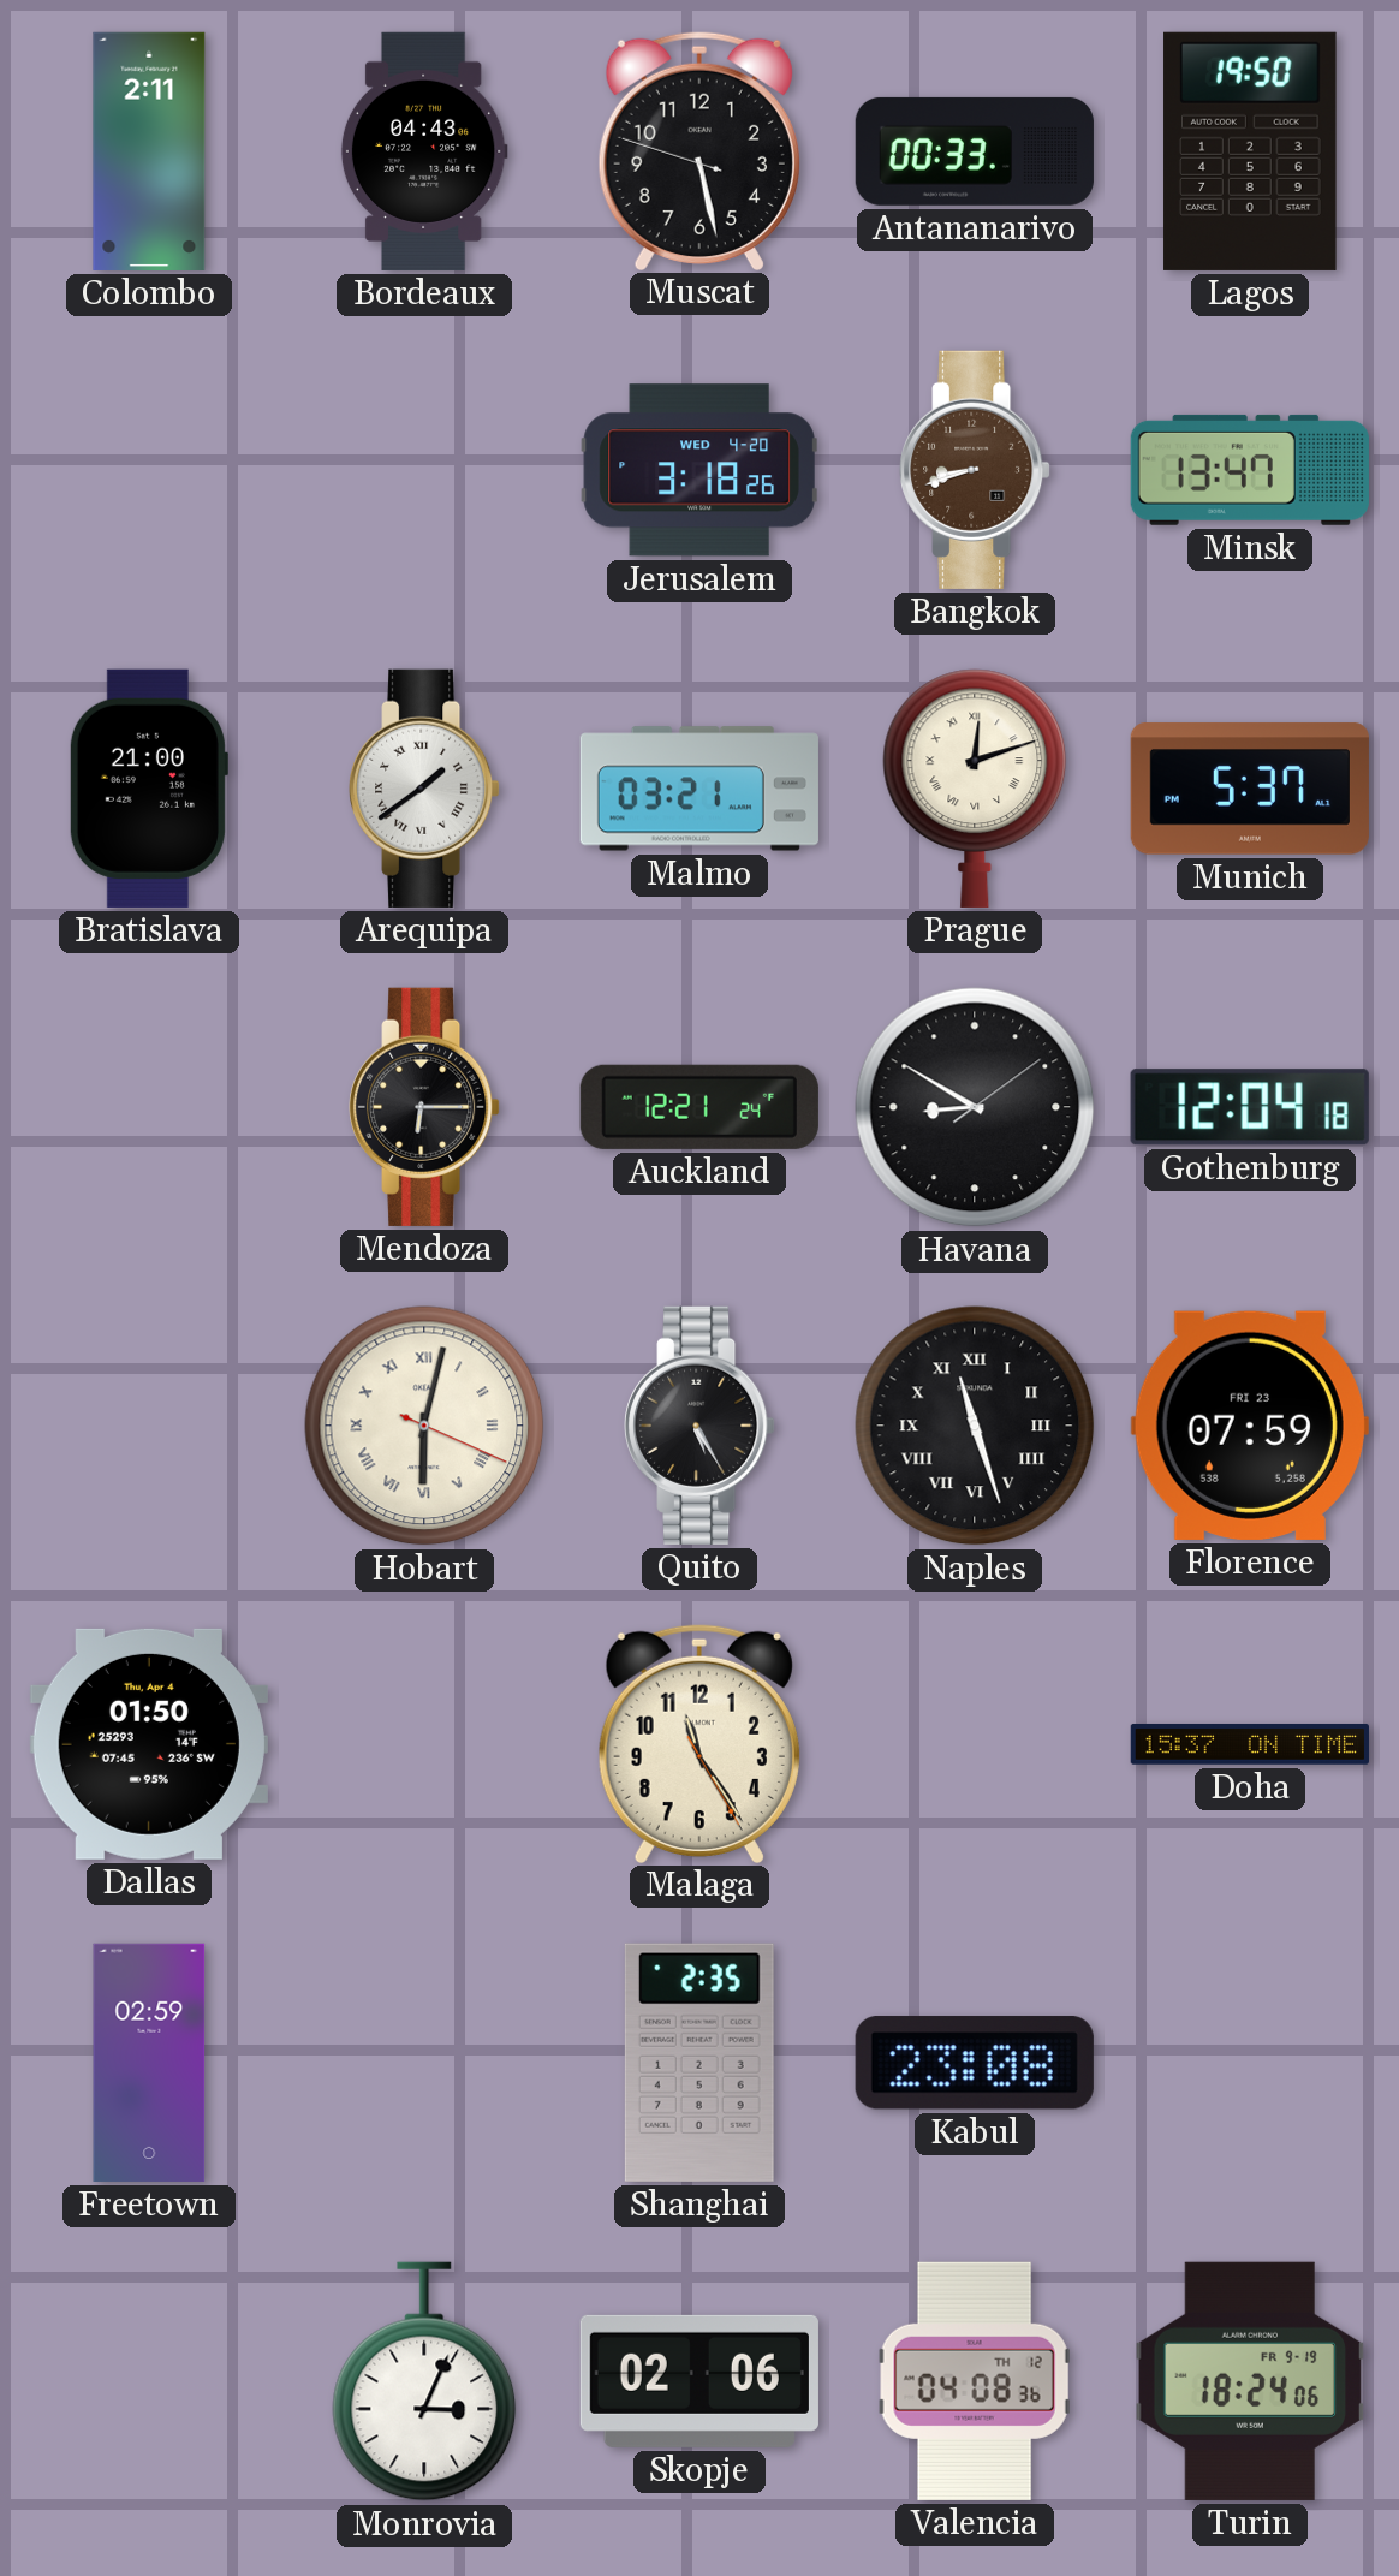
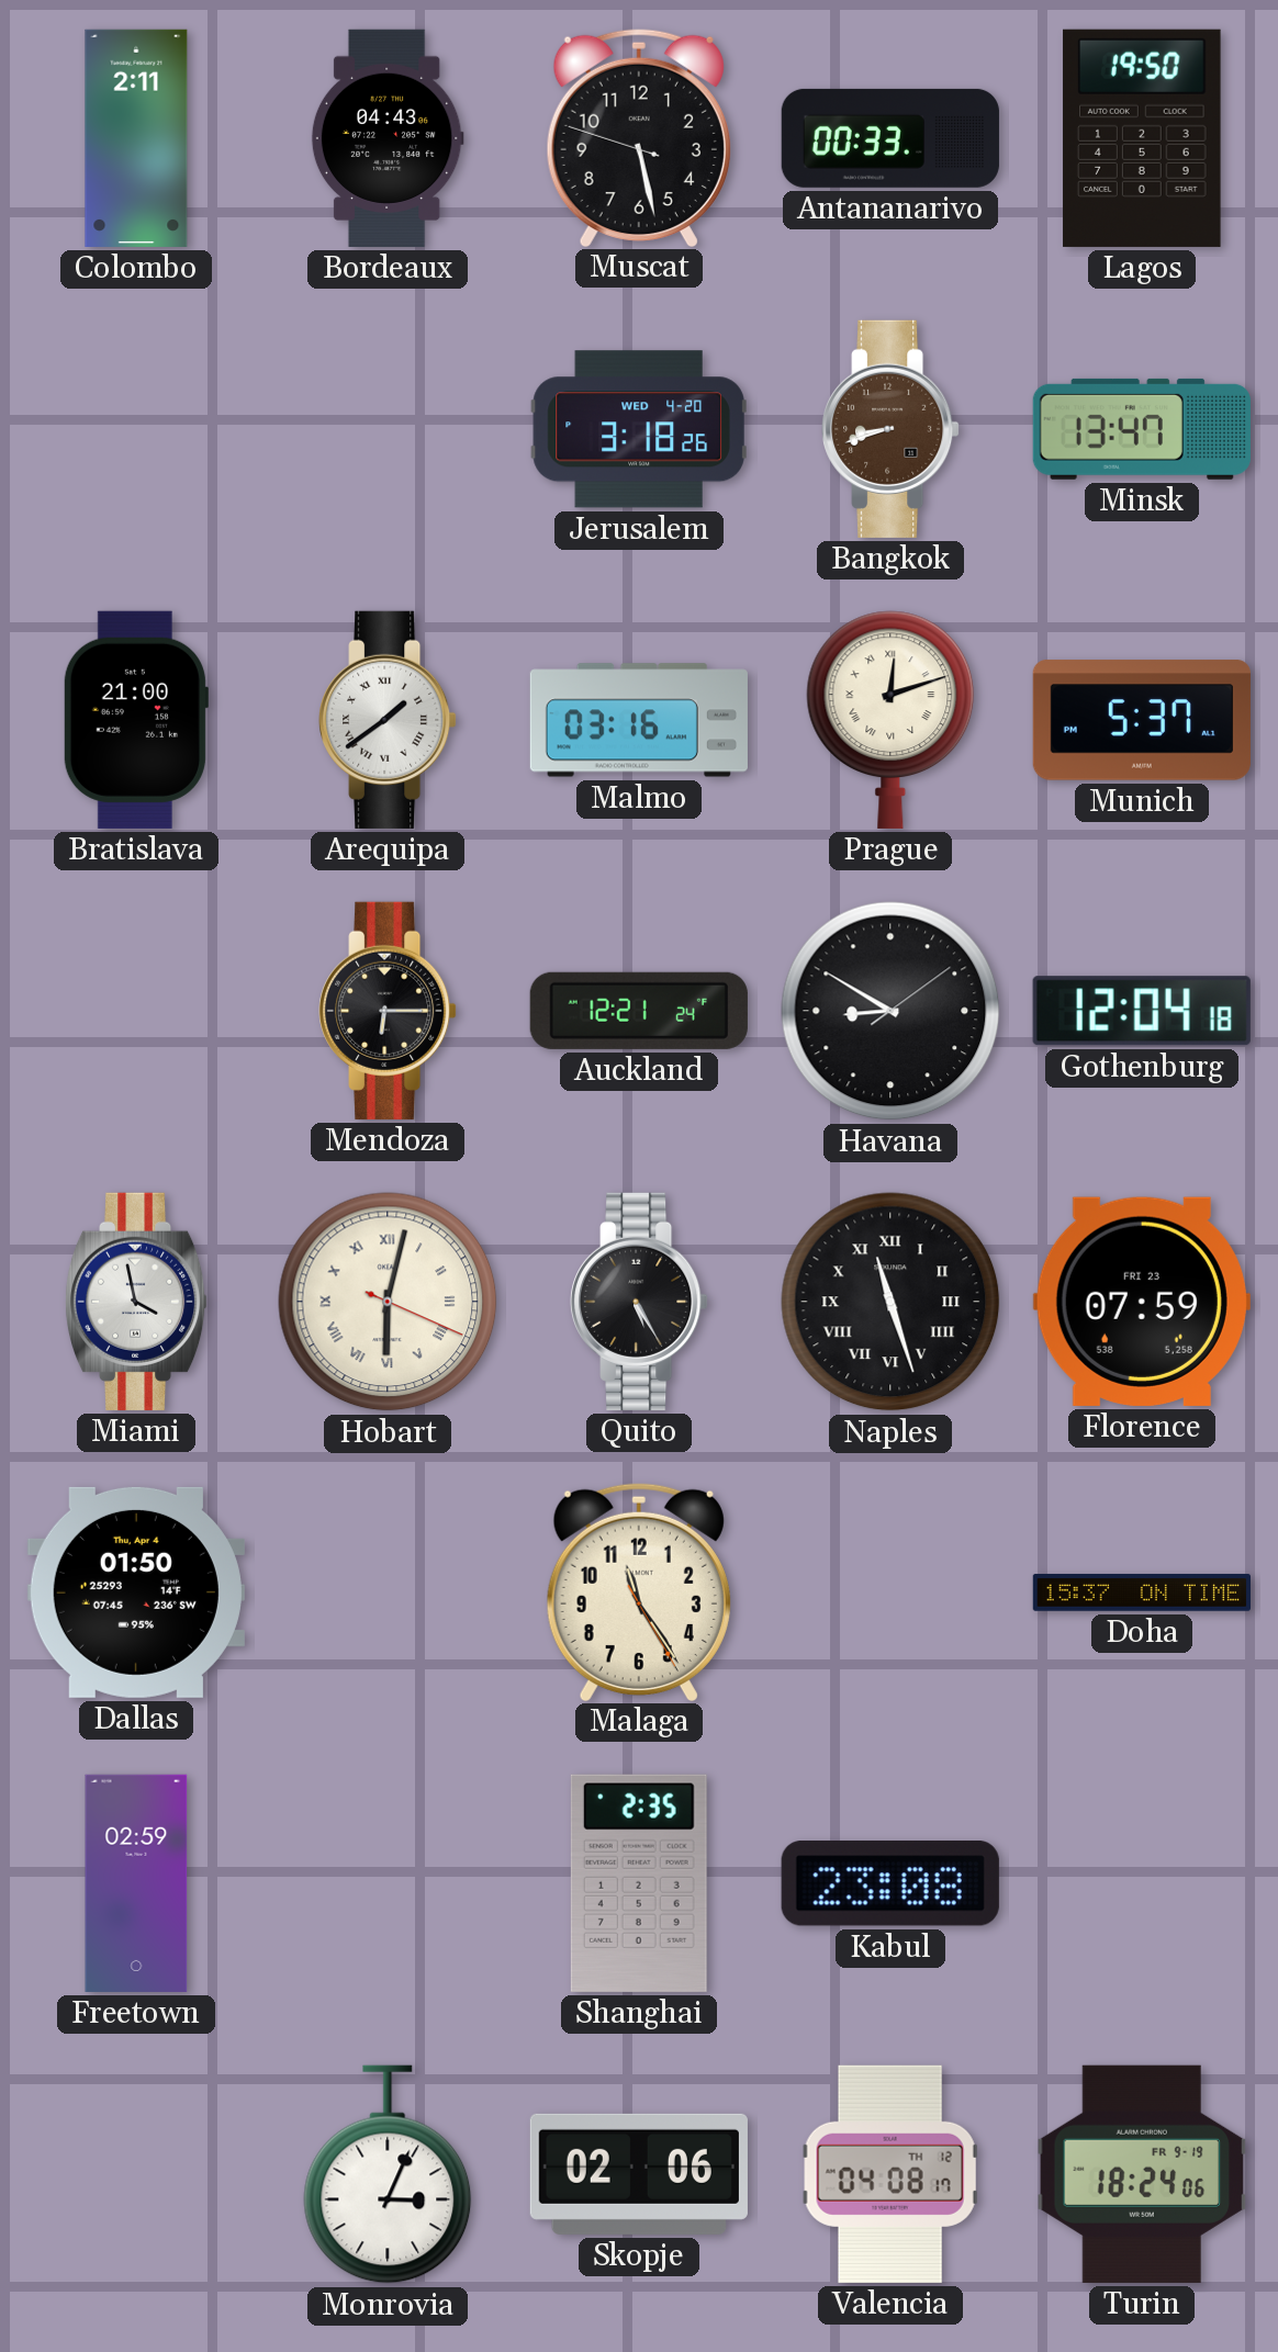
Malmo: 03:21 -> 03:16 (639, 720)
Miami: none -> 3:58 (136, 1302)
Valencia: 04:08:36 -> 04:08:17 (890, 2174)
